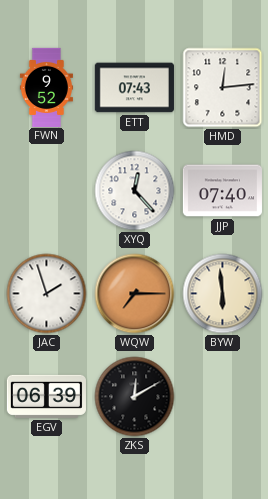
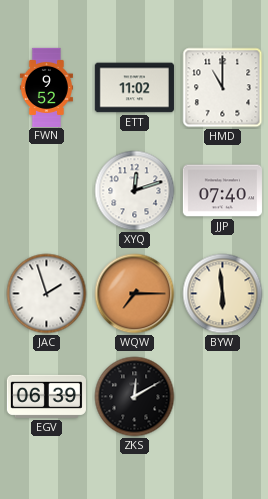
ETT: 07:43 -> 11:02 (134, 88)
HMD: 12:14 -> 11:00 (223, 88)
XYQ: 12:23 -> 12:12 (135, 191)
